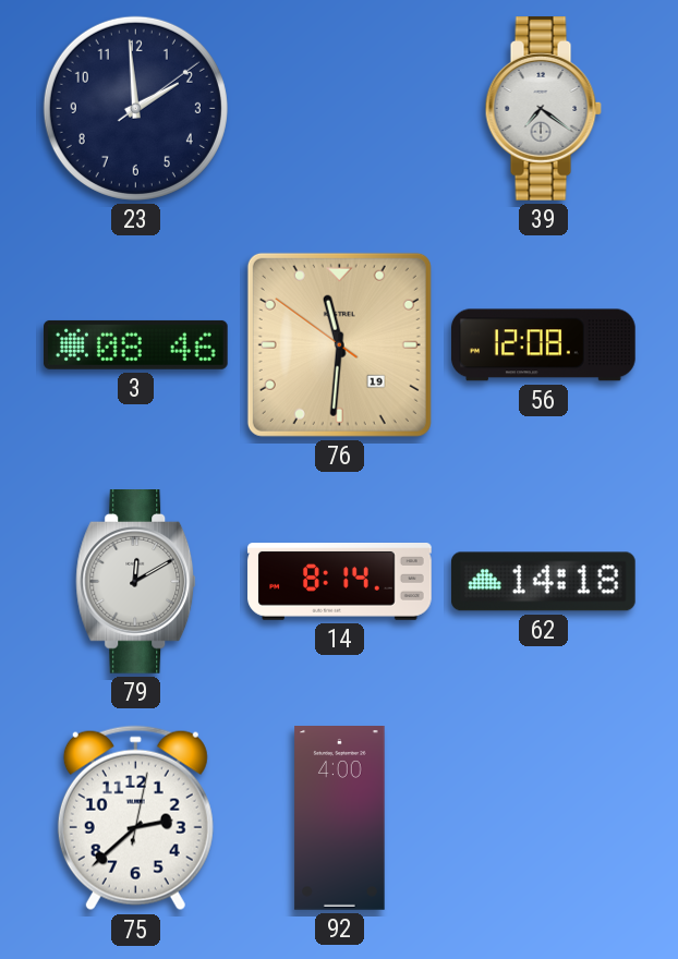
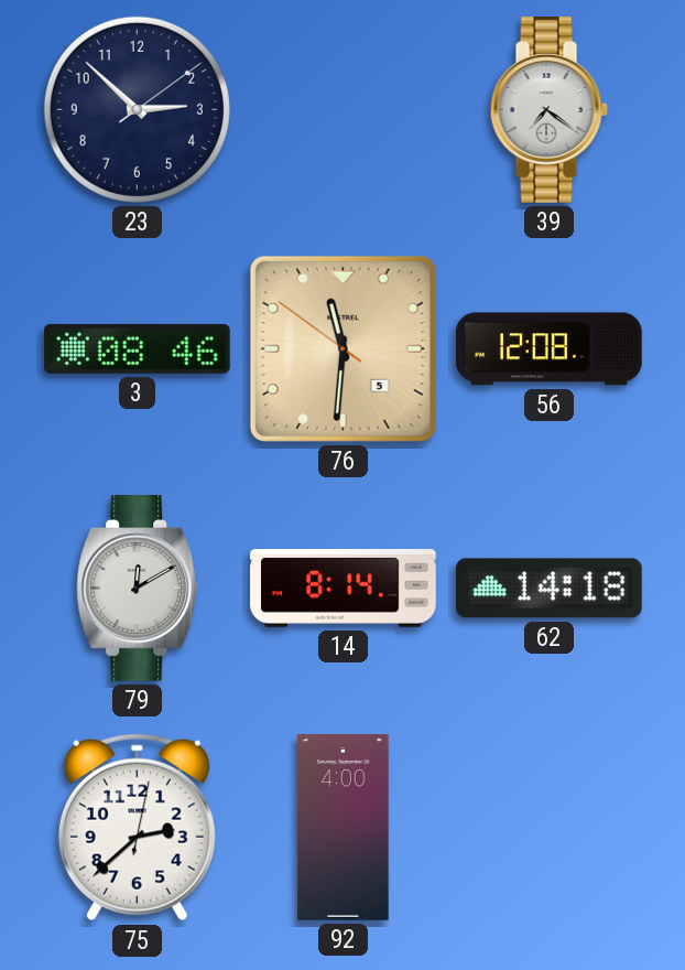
23: 1:59 -> 2:52 (137, 109)
76 date: 19 -> 5 (342, 348)
